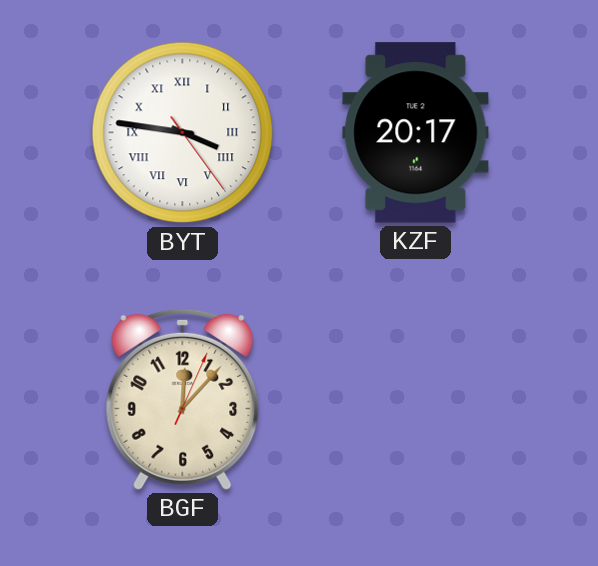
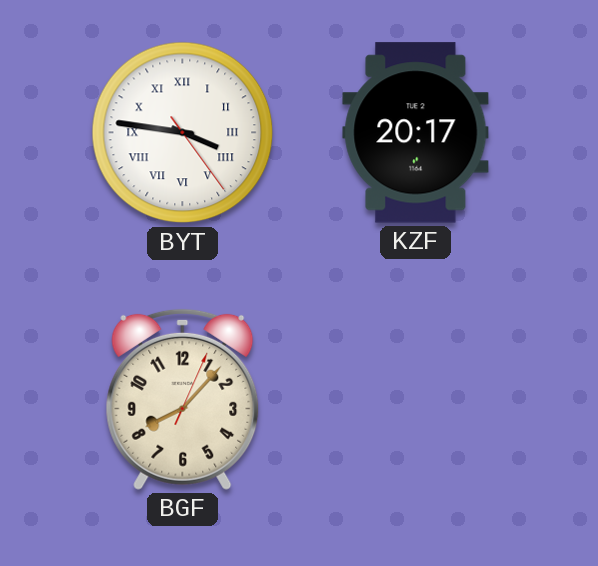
BGF: 12:07 -> 8:07 (183, 399)
